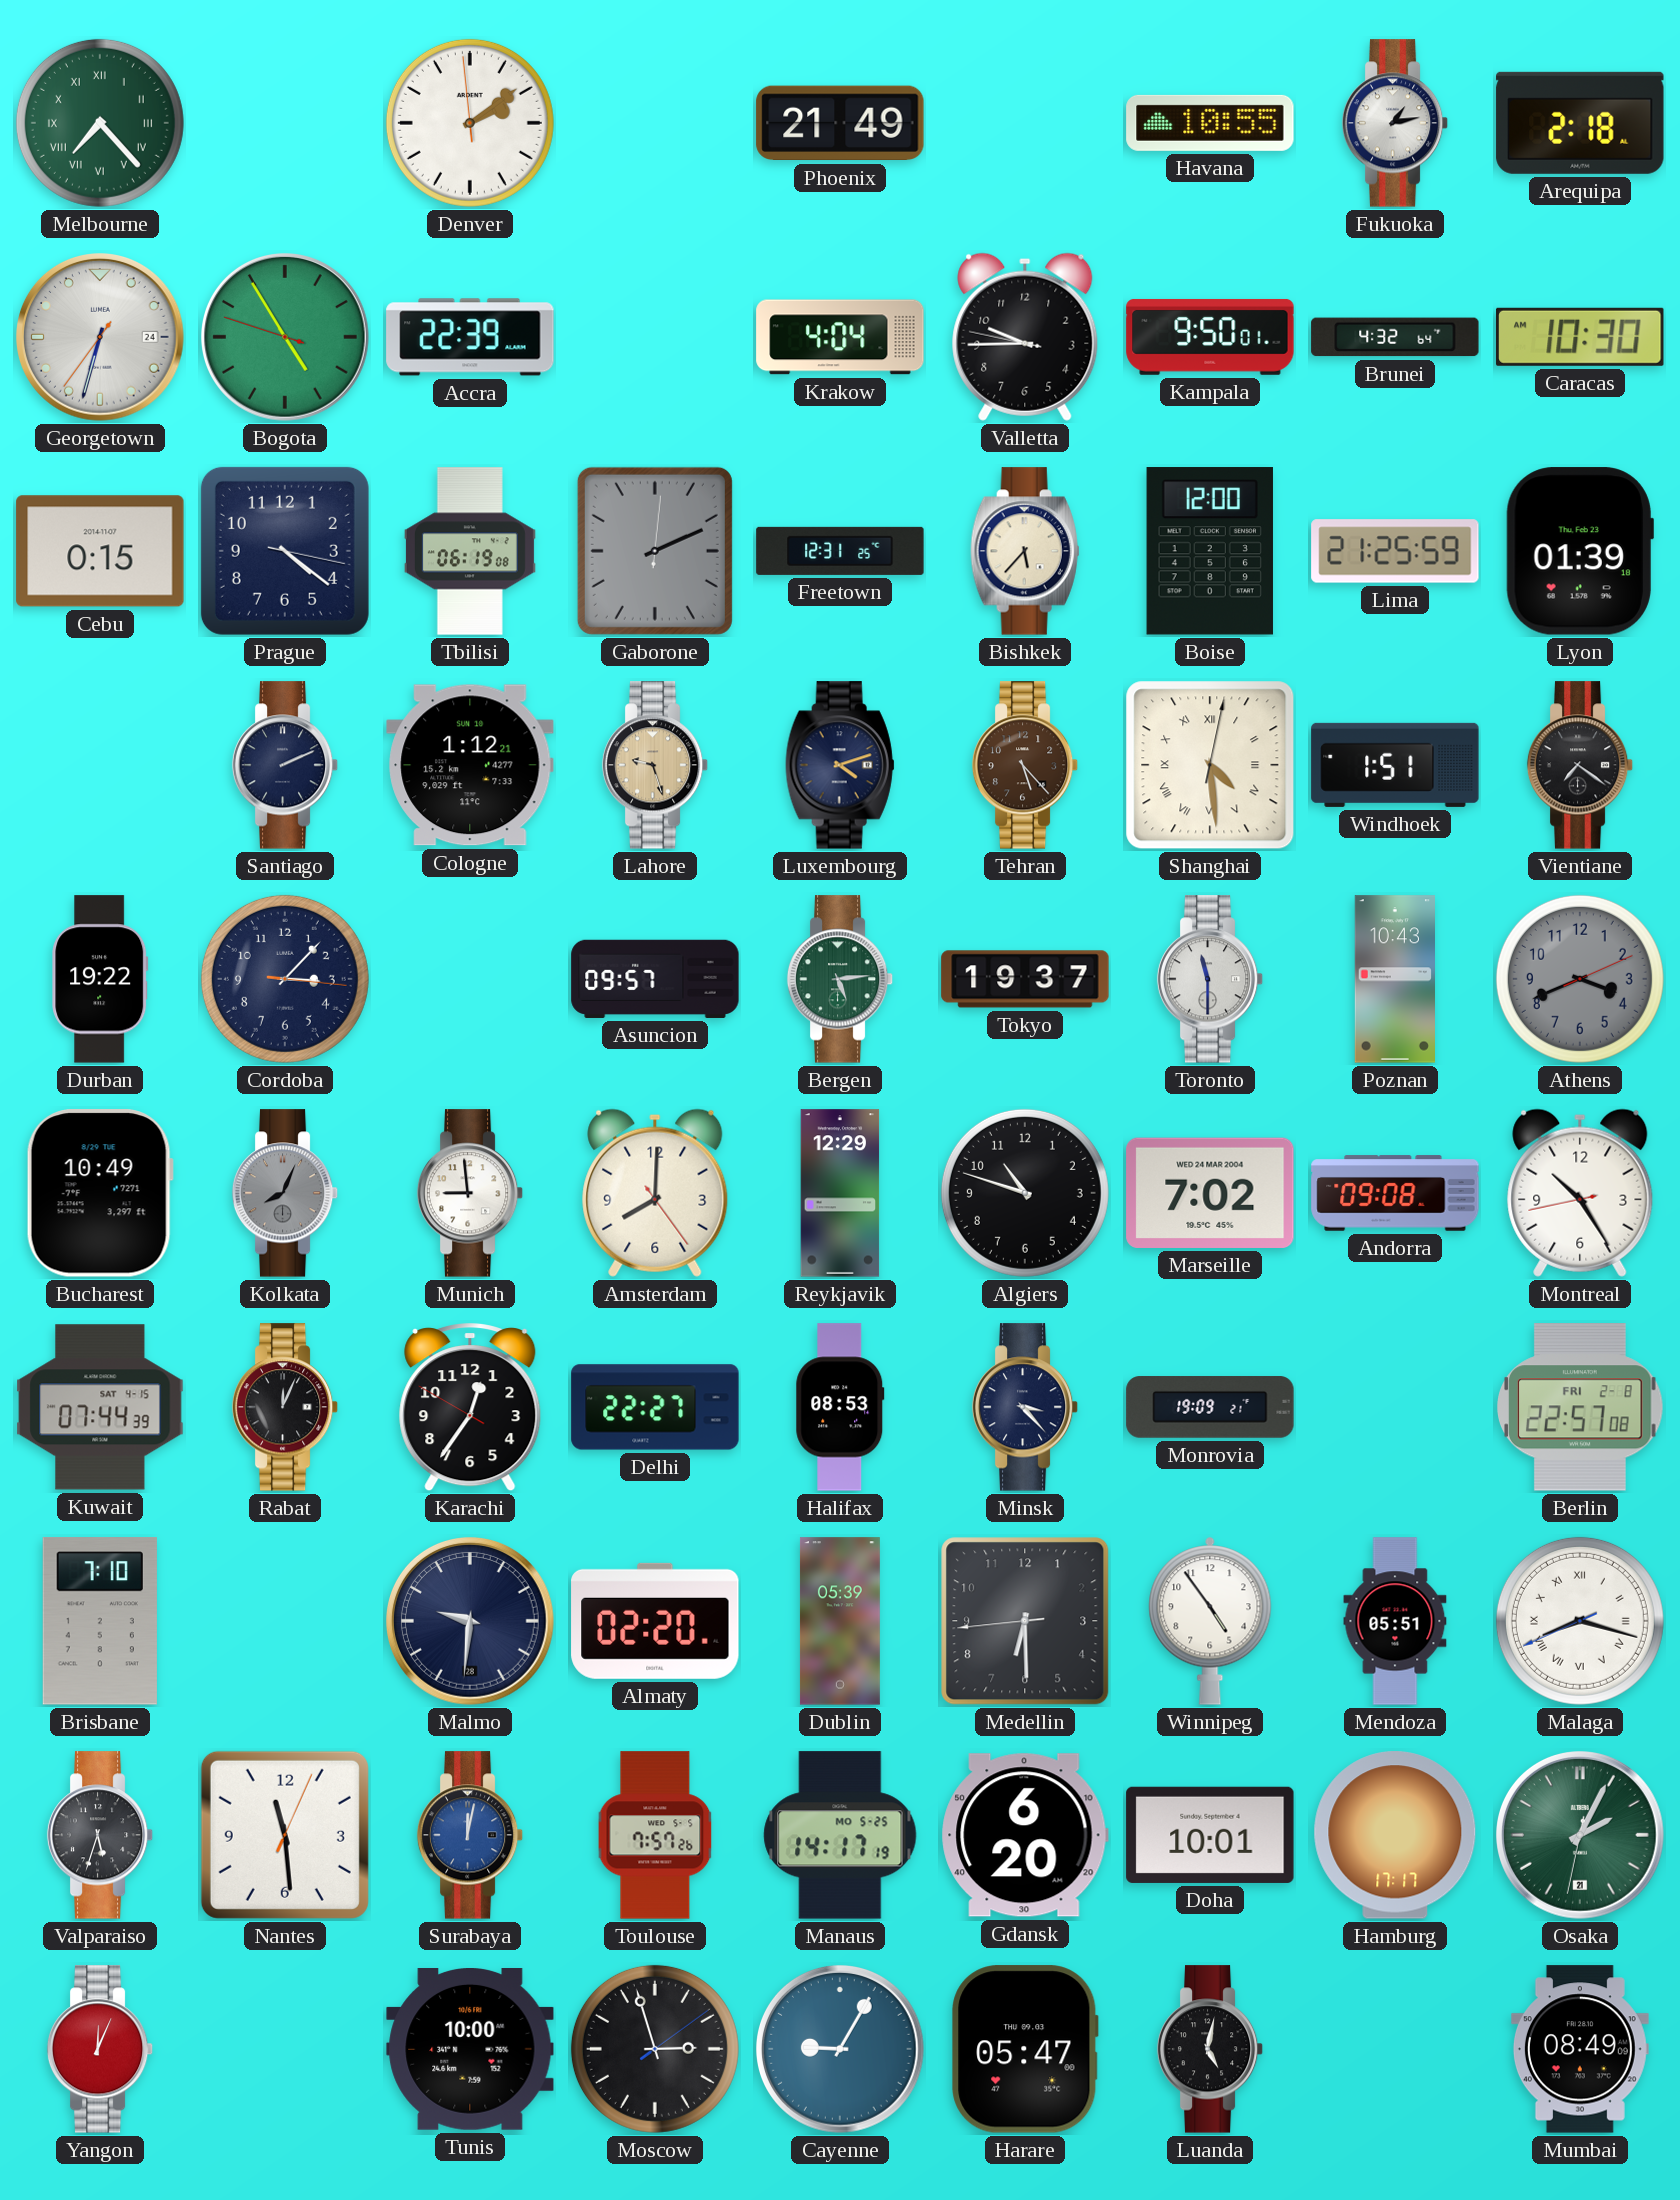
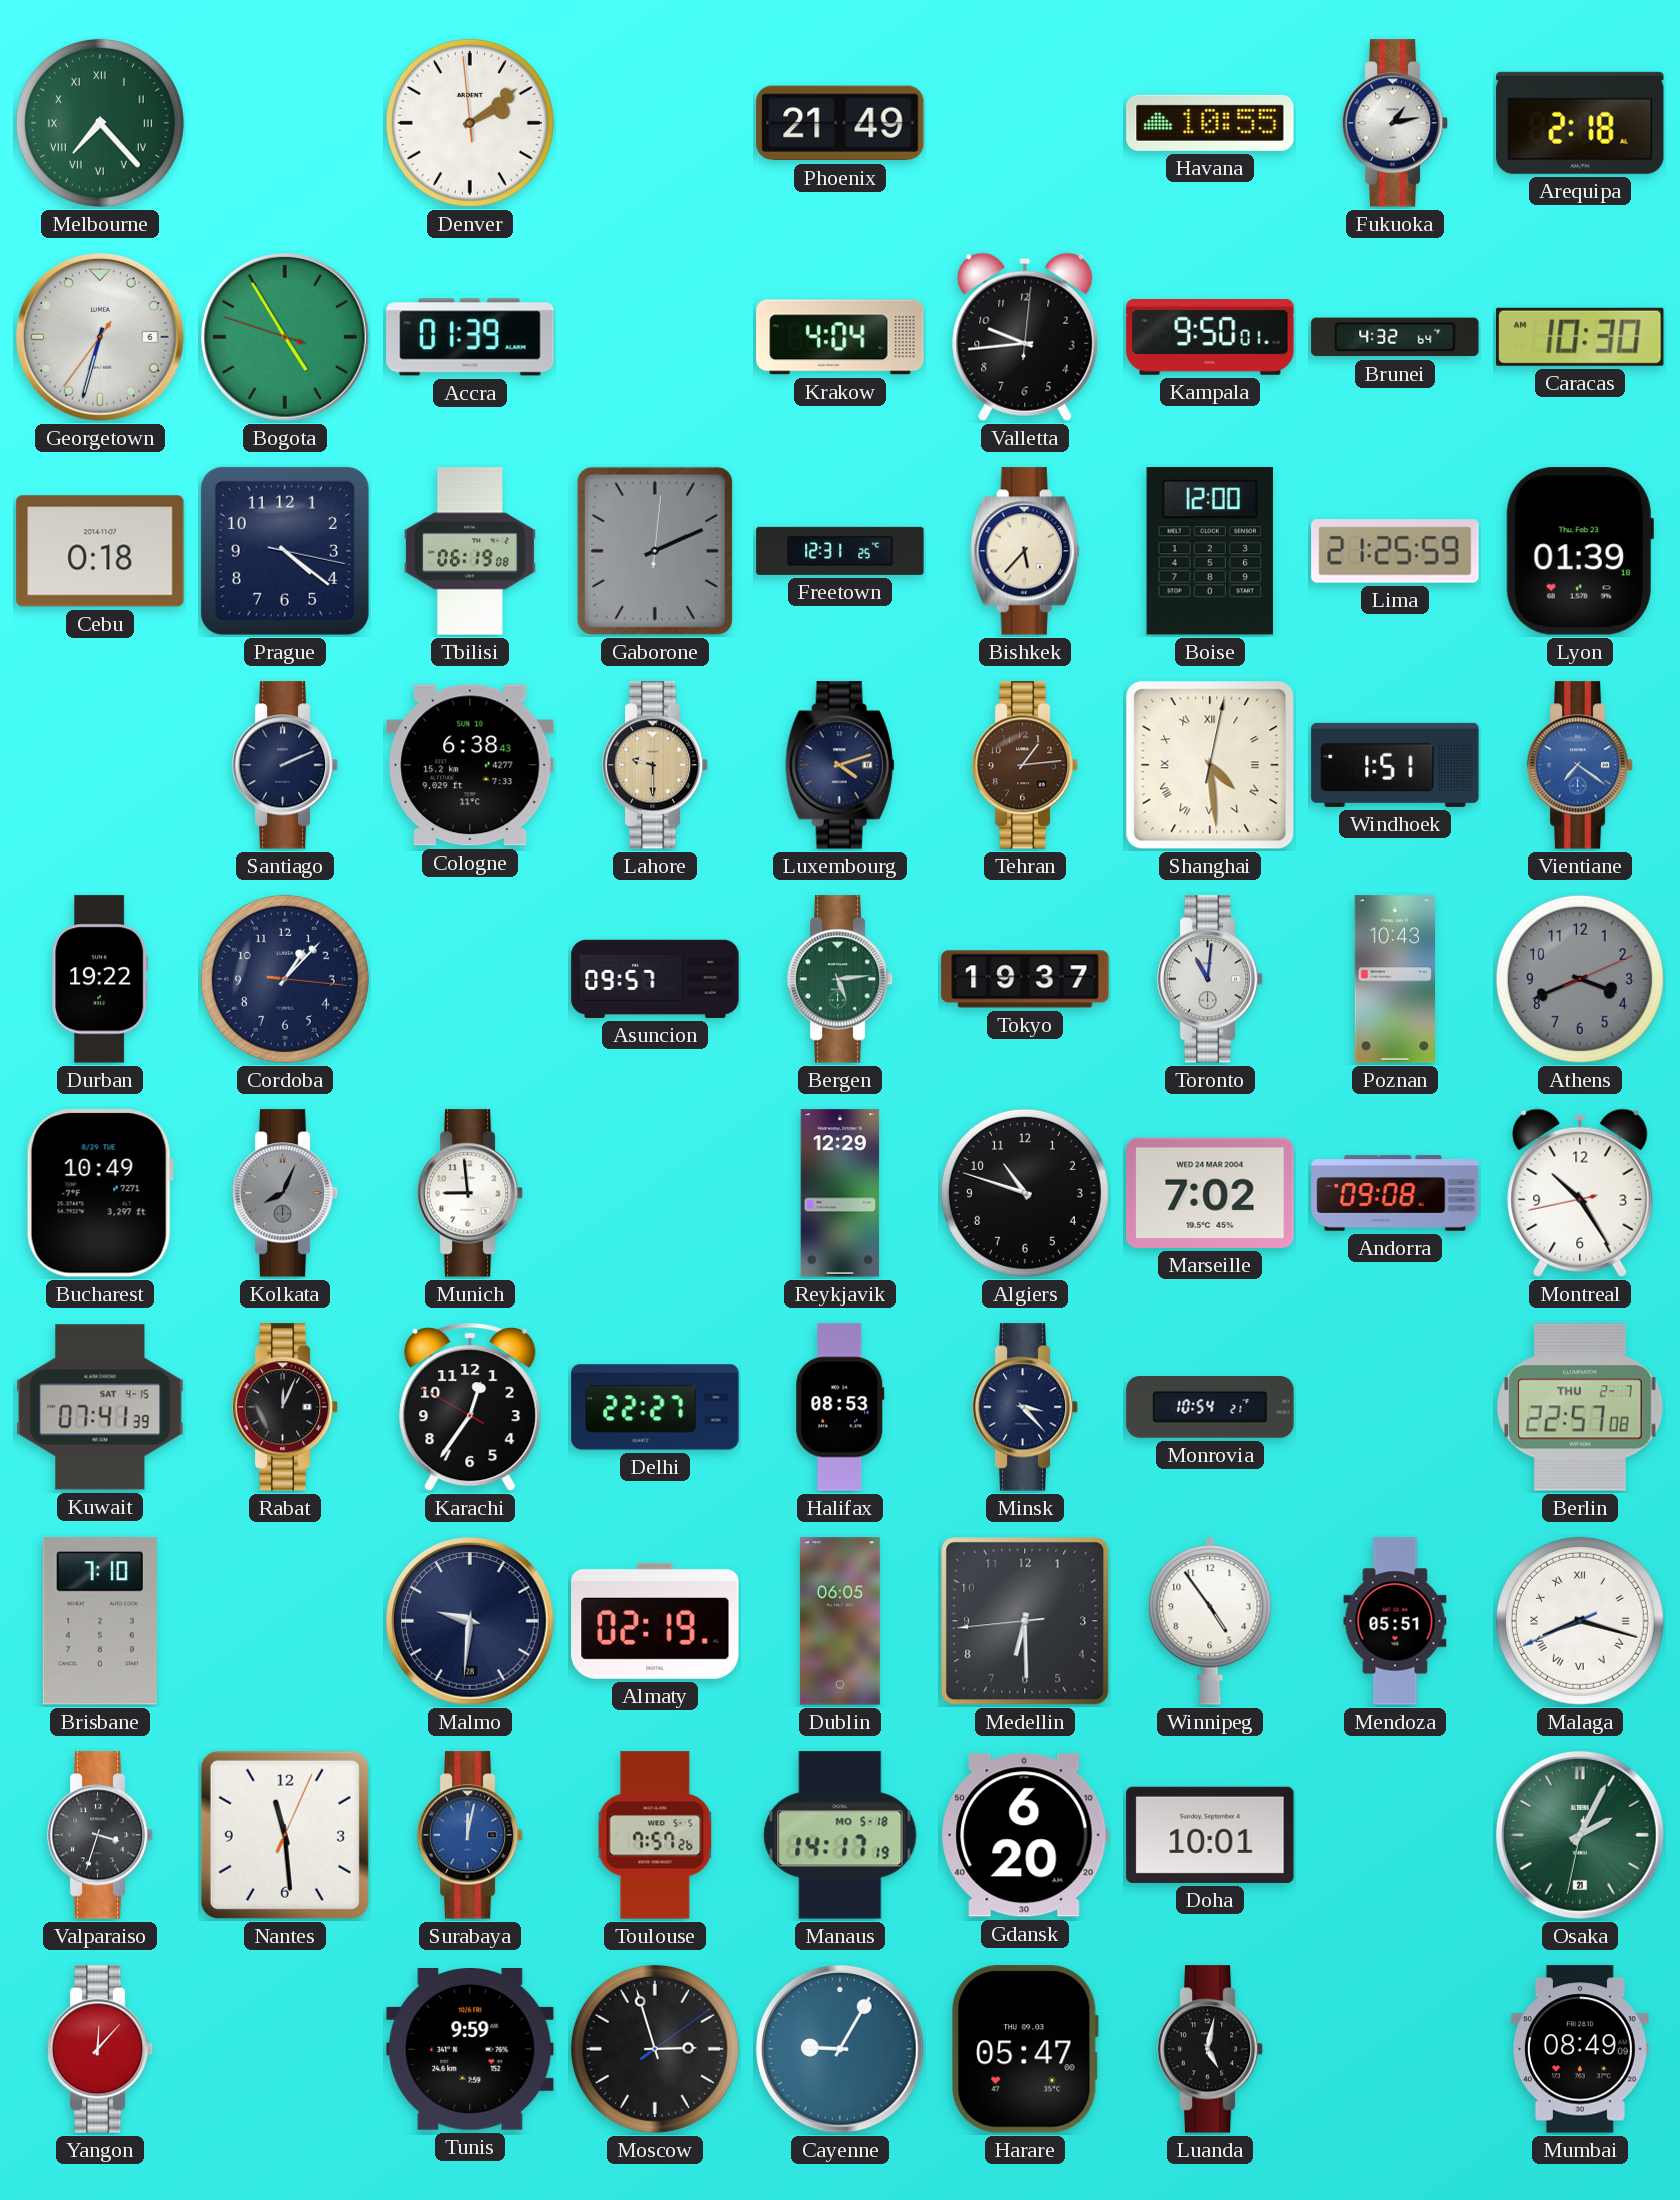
Georgetown date: 24 -> 6 (101, 338)
Accra: 22:39 -> 01:39 (470, 337)
Valletta: 9:44:47 -> 9:44:01 (1025, 337)
Cebu: 0:15 -> 0:18 (100, 551)
Cologne: 1:12 -> 6:38 (470, 765)
Lahore: 9:27 -> 9:30 (655, 765)
Tehran: 5:23 -> 1:14 (1025, 765)
Vientiane dial: black -> blue (1580, 765)
Cordoba: 3:07 -> 1:07 (285, 979)
Toronto: 11:30 -> 11:01 (1210, 979)
Amsterdam: 8:00 -> none (655, 1193)
Kuwait: 07:44 -> 07:41 (100, 1407)
Monrovia: 19:09 -> 10:54 (1210, 1407)
Berlin date: FRI 2-8 -> THU 2-7 (1580, 1407)
Almaty: 02:20 -> 02:19 (655, 1621)
Dublin: 05:39 -> 06:05 (840, 1621)
Valparaiso: 5:33 -> 3:33 (100, 1835)
Manaus date: MO 5-25 -> MO 5-18 (840, 1835)
Hamburg: 17:17 -> none (1395, 1835)
Yangon: 12:04 -> 12:07 (100, 2049)
Tunis: 10:00 -> 9:59 (470, 2050)
